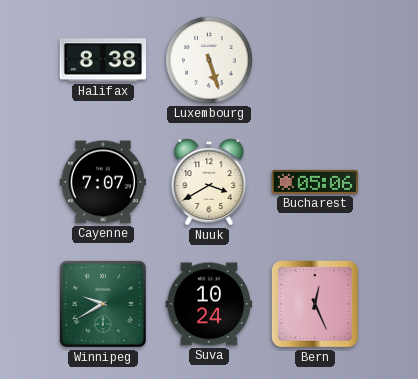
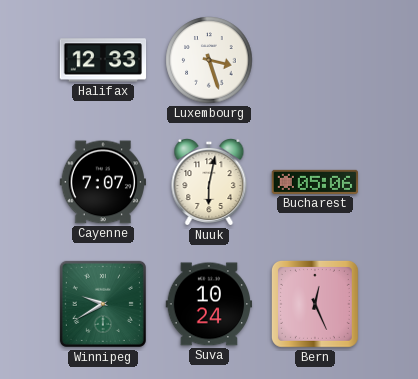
Halifax: 8:38 -> 12:33 (103, 60)
Luxembourg: 5:27 -> 3:27 (209, 60)
Nuuk: 3:40 -> 6:02 (209, 183)
